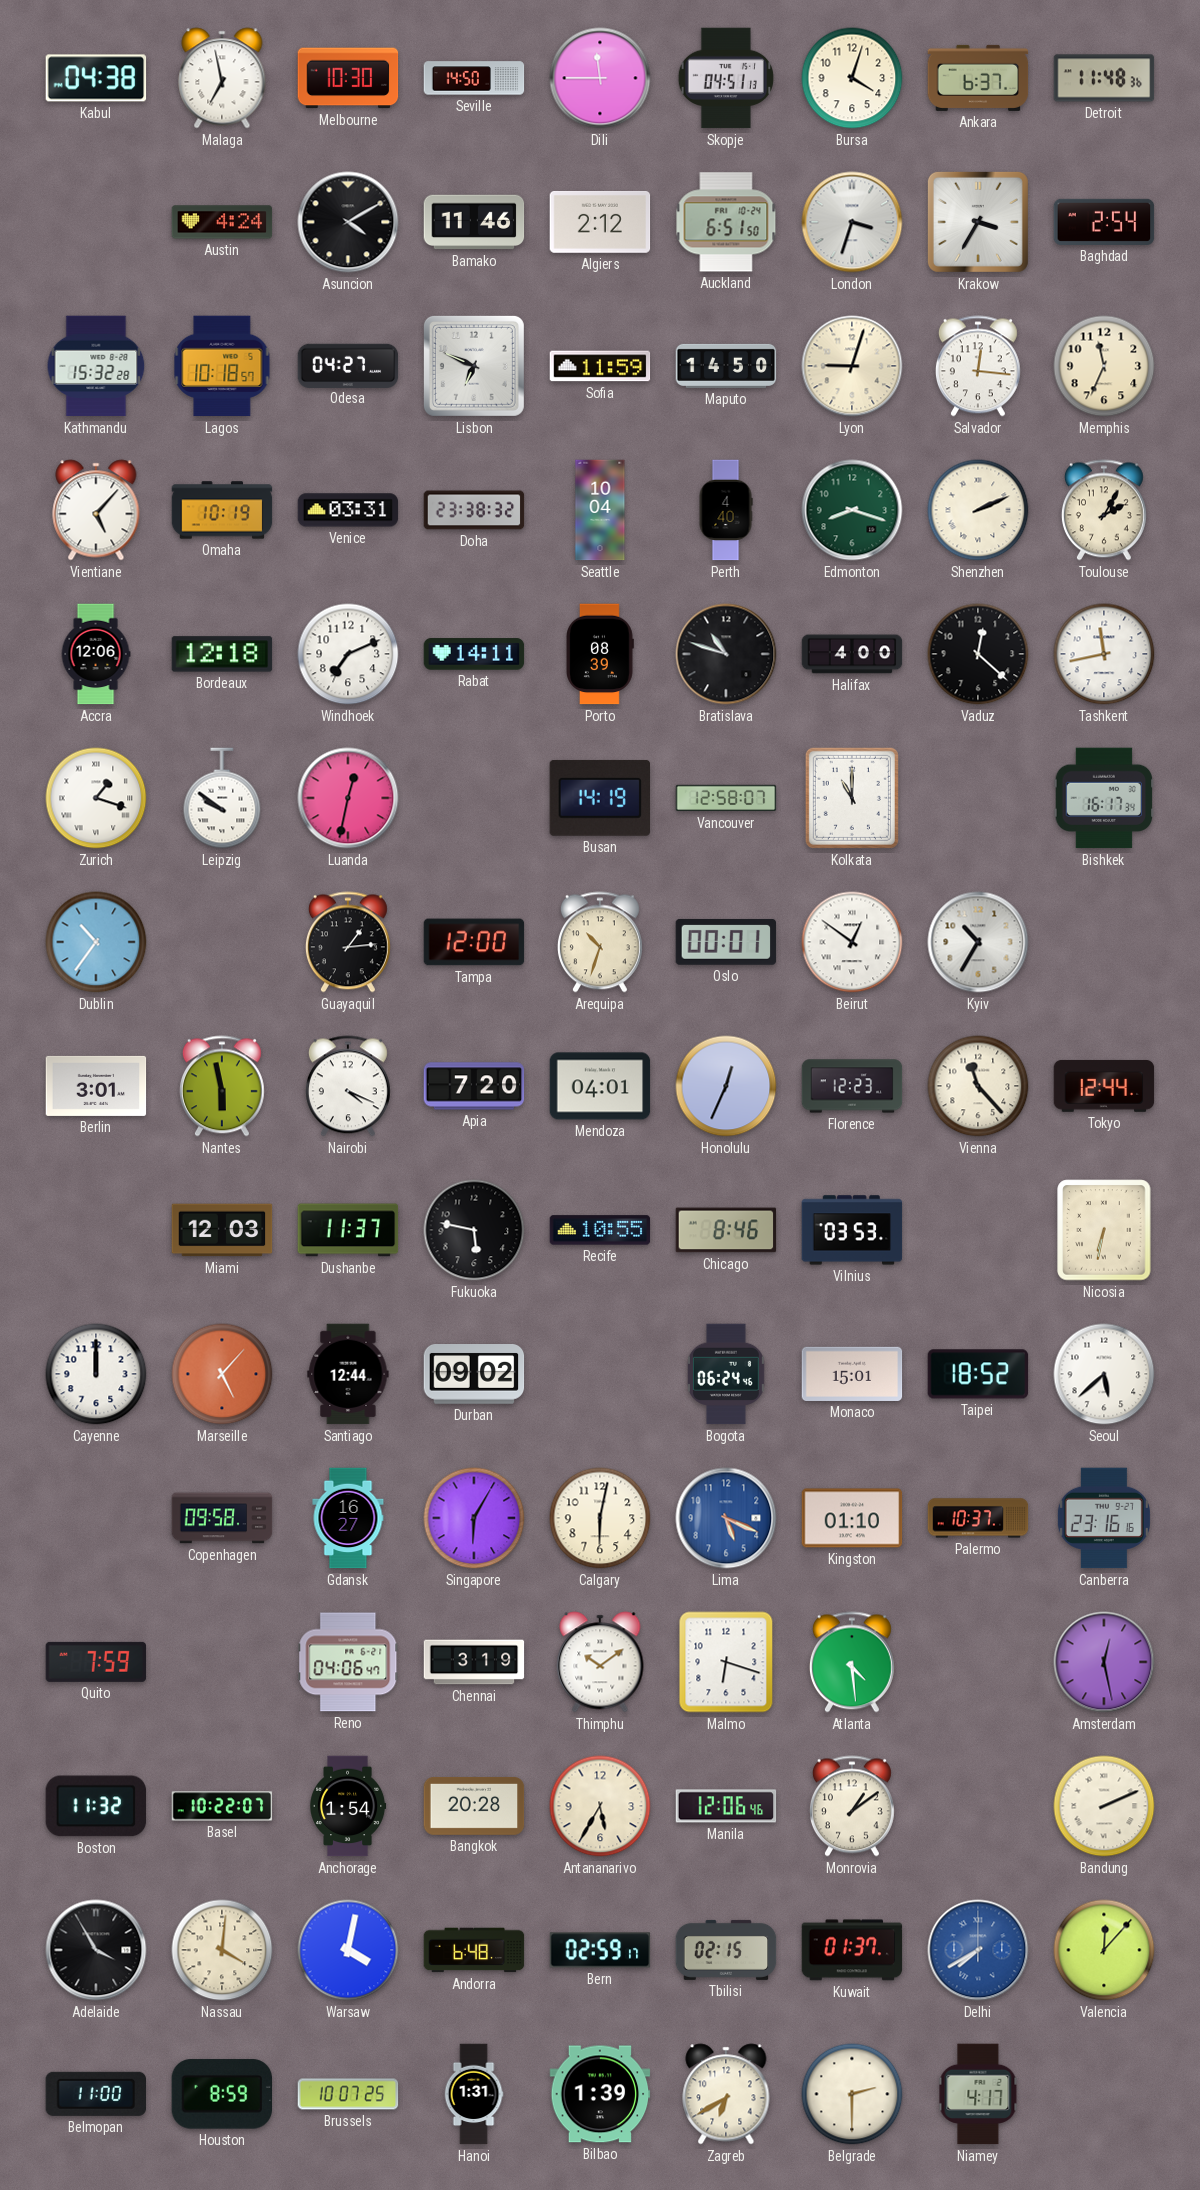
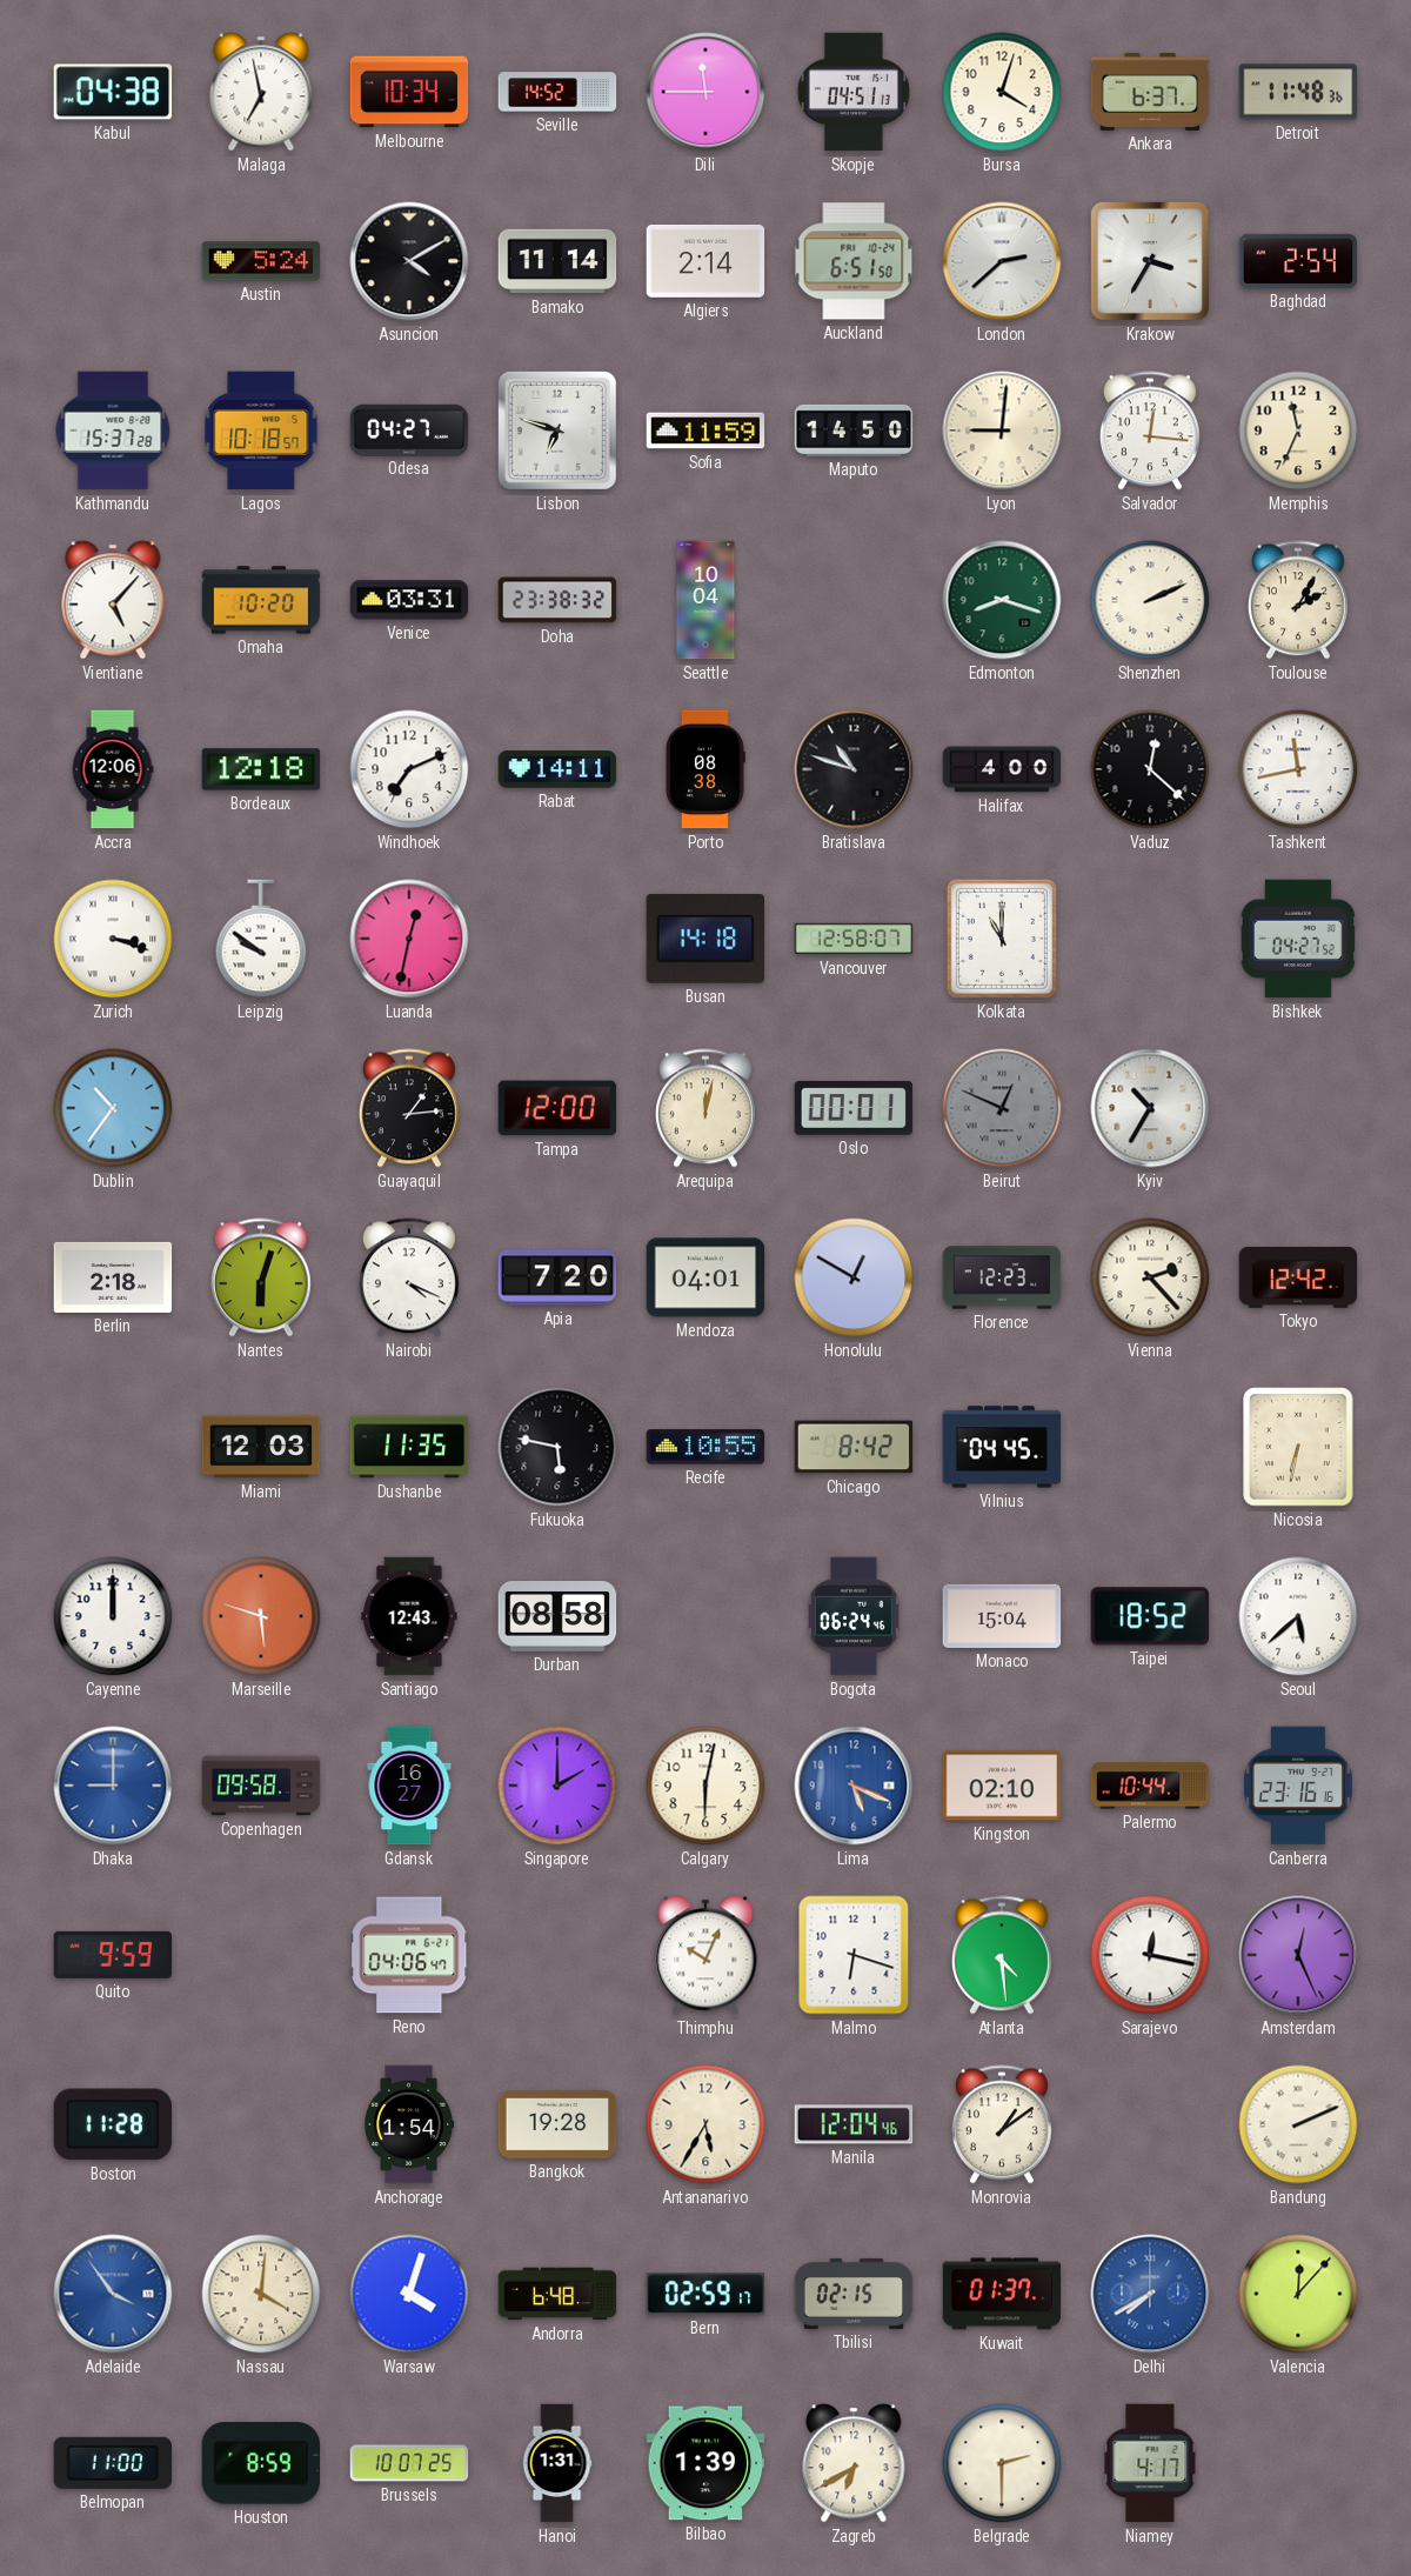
Melbourne: 10:30 -> 10:34 (409, 92)
Seville: 14:50 -> 14:52 (557, 92)
Austin: 4:24 -> 5:24 (261, 261)
Bamako: 11:46 -> 11:14 (557, 261)
Algiers: 2:12 -> 2:14 (705, 261)
London: 3:33 -> 2:38 (1002, 261)
Kathmandu: 15:32 -> 15:37 (113, 431)
Lisbon: 6:49 -> 6:48 (557, 431)
Lyon: 9:03 -> 9:01 (1002, 431)
Omaha: 10:19 -> 10:20 (261, 600)
Perth: 4:40 -> none (726, 510)
Porto: 08:39 -> 08:38 (705, 769)
Zurich: 1:18 -> 3:18 (113, 939)
Busan: 14:19 -> 14:18 (705, 939)
Bishkek: 16:17 -> 04:27 (1298, 939)
Arequipa: 10:33 -> 12:02 (705, 1108)
Beirut: 12:51 -> 12:49 (1002, 1108)
Beirut dial: white -> grey (1002, 1108)
Berlin: 3:01 -> 2:18 (113, 1277)
Nantes: 5:58 -> 6:03 (261, 1277)
Honolulu: 12:34 -> 12:50 (854, 1277)
Vienna: 11:23 -> 2:23 (1150, 1277)
Tokyo: 12:44 -> 12:42 (1298, 1277)
Dushanbe: 11:37 -> 11:35 (409, 1447)
Chicago: 8:46 -> 8:42 (854, 1447)
Vilnius: 03:53 -> 04:45 (1002, 1447)
Marseille: 5:07 -> 5:48 (261, 1616)
Santiago: 12:44 -> 12:43 (409, 1616)
Durban: 09:02 -> 08:58 (557, 1617)
Monaco: 15:01 -> 15:04 (1002, 1616)
Dhaka: none -> 9:00 (113, 1786)
Singapore: 6:05 -> 2:00 (557, 1786)
Kingston: 01:10 -> 02:10 (1002, 1786)
Palermo: 10:37 -> 10:44 (1150, 1786)
Quito: 7:59 -> 9:59 (113, 1955)
Chennai: 3:19 -> none (474, 1662)
Thimphu: 10:09 -> 10:04 (705, 1955)
Sarajevo: none -> 12:17 (1150, 1955)
Amsterdam: 12:28 -> 12:26 (1298, 1955)
Boston: 11:32 -> 11:28 (113, 2124)
Basel: 10:22 -> none (222, 1806)
Bangkok: 20:28 -> 19:28 (557, 2125)
Manila: 12:06 -> 12:04 (854, 2124)
Adelaide: 3:55 -> 3:54 (113, 2294)
Adelaide dial: black -> blue (113, 2294)
Warsaw: 4:02 -> 4:03 (409, 2294)
